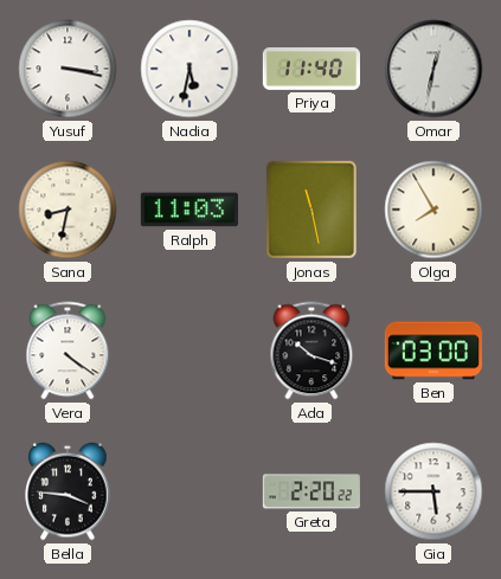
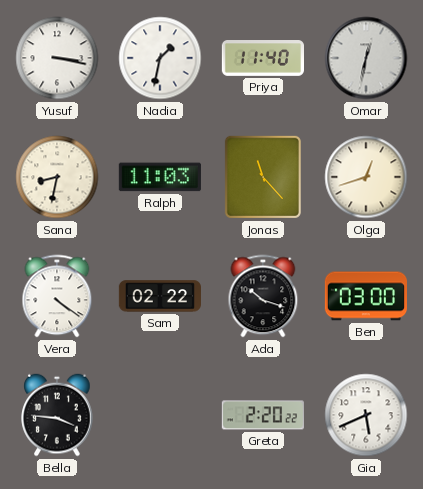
Nadia: 5:32 -> 1:32 (160, 58)
Jonas: 11:28 -> 11:23 (263, 177)
Olga: 7:55 -> 12:42 (366, 177)
Sam: none -> 02:22 (159, 296)
Gia: 5:45 -> 5:41 (366, 415)
